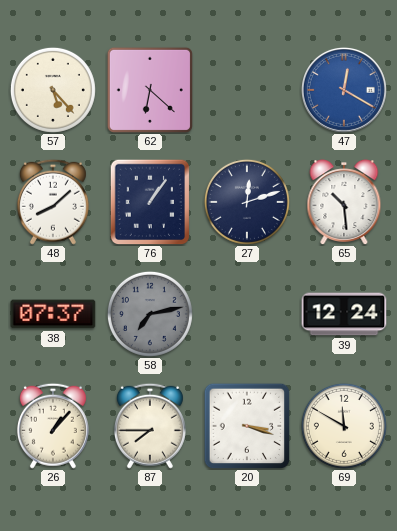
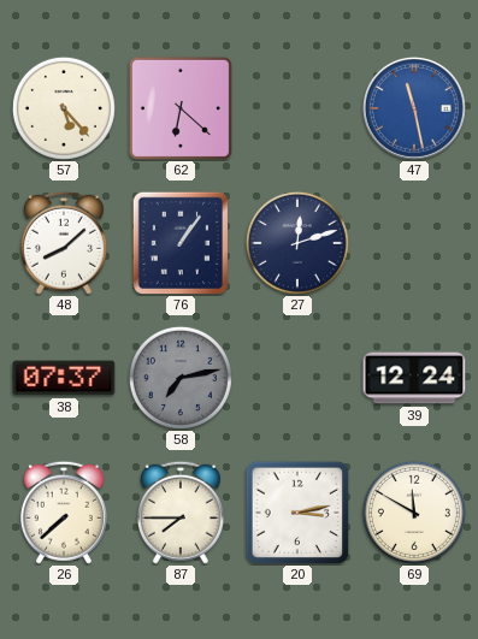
47: 12:20 -> 11:28 (414, 108)
65: 10:29 -> none (344, 202)
26: 1:07 -> 7:38 (64, 513)
20: 3:18 -> 3:13 (297, 513)
